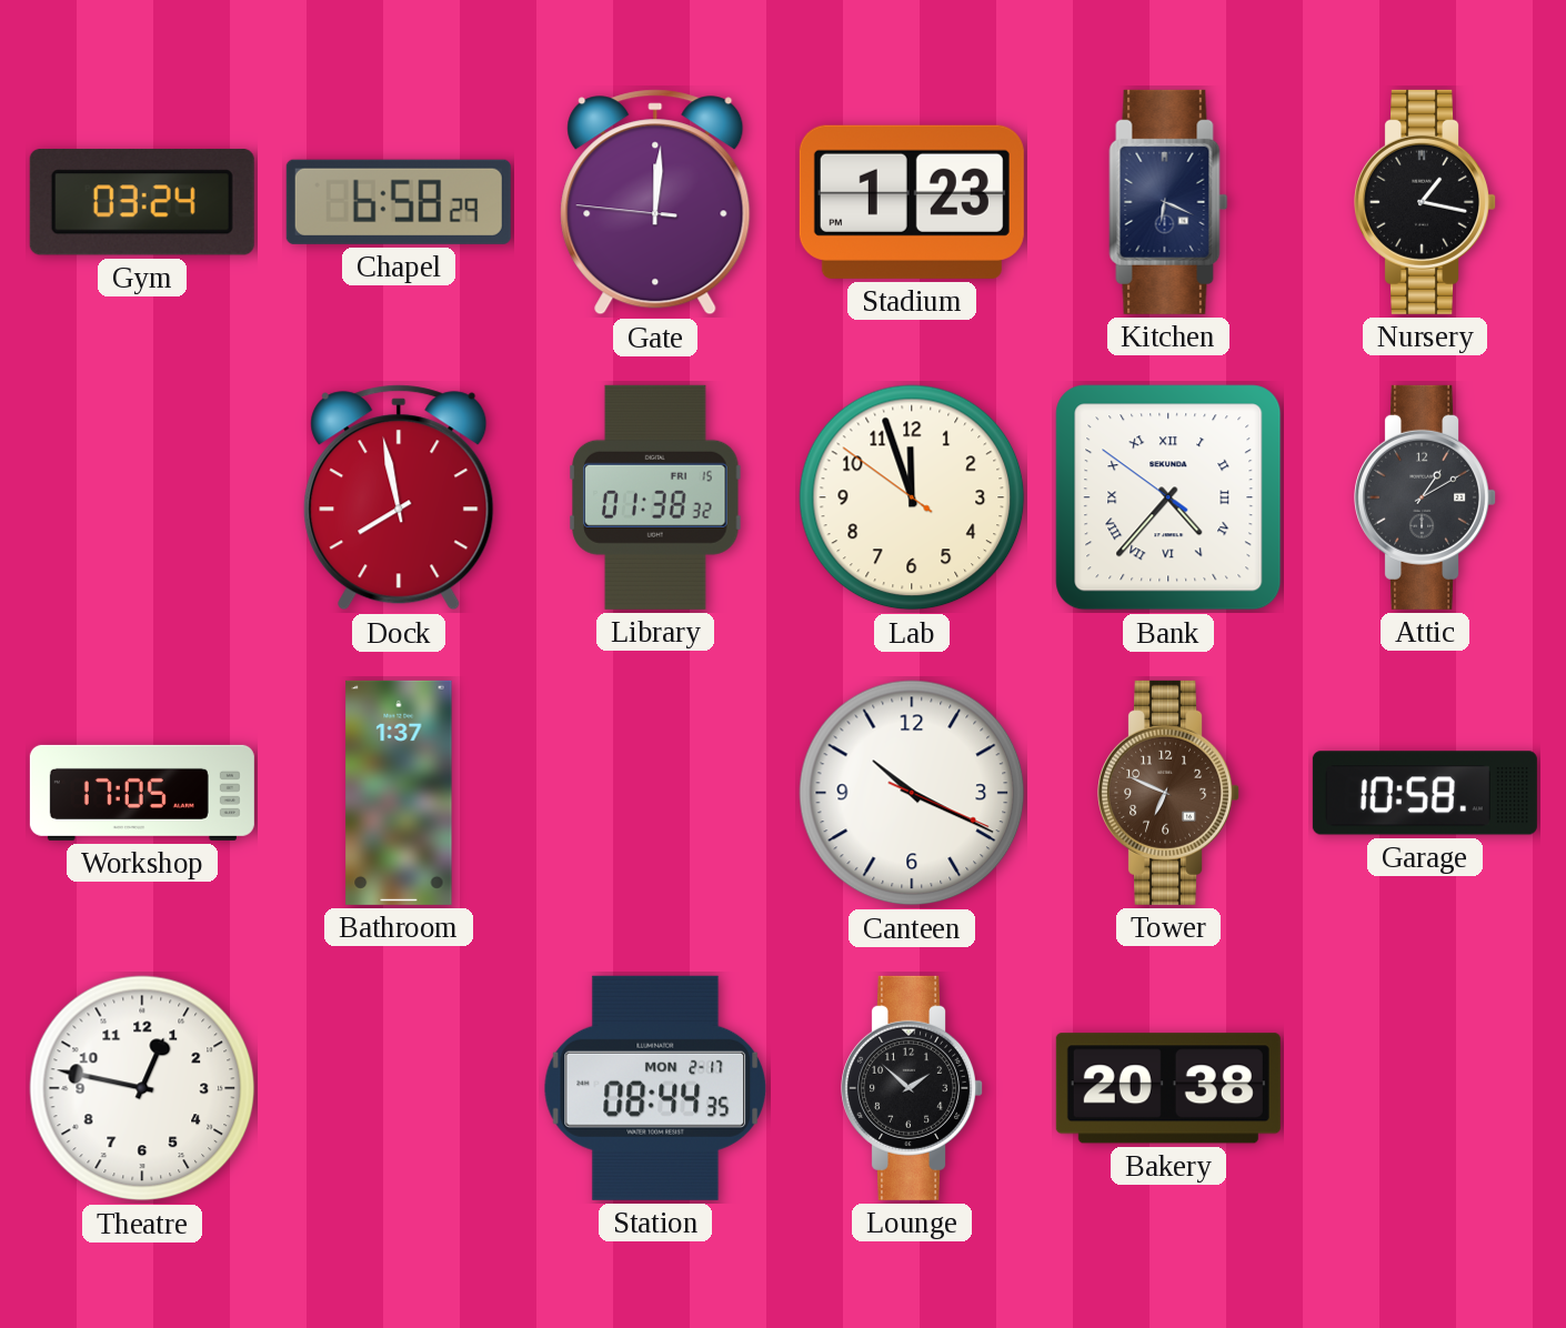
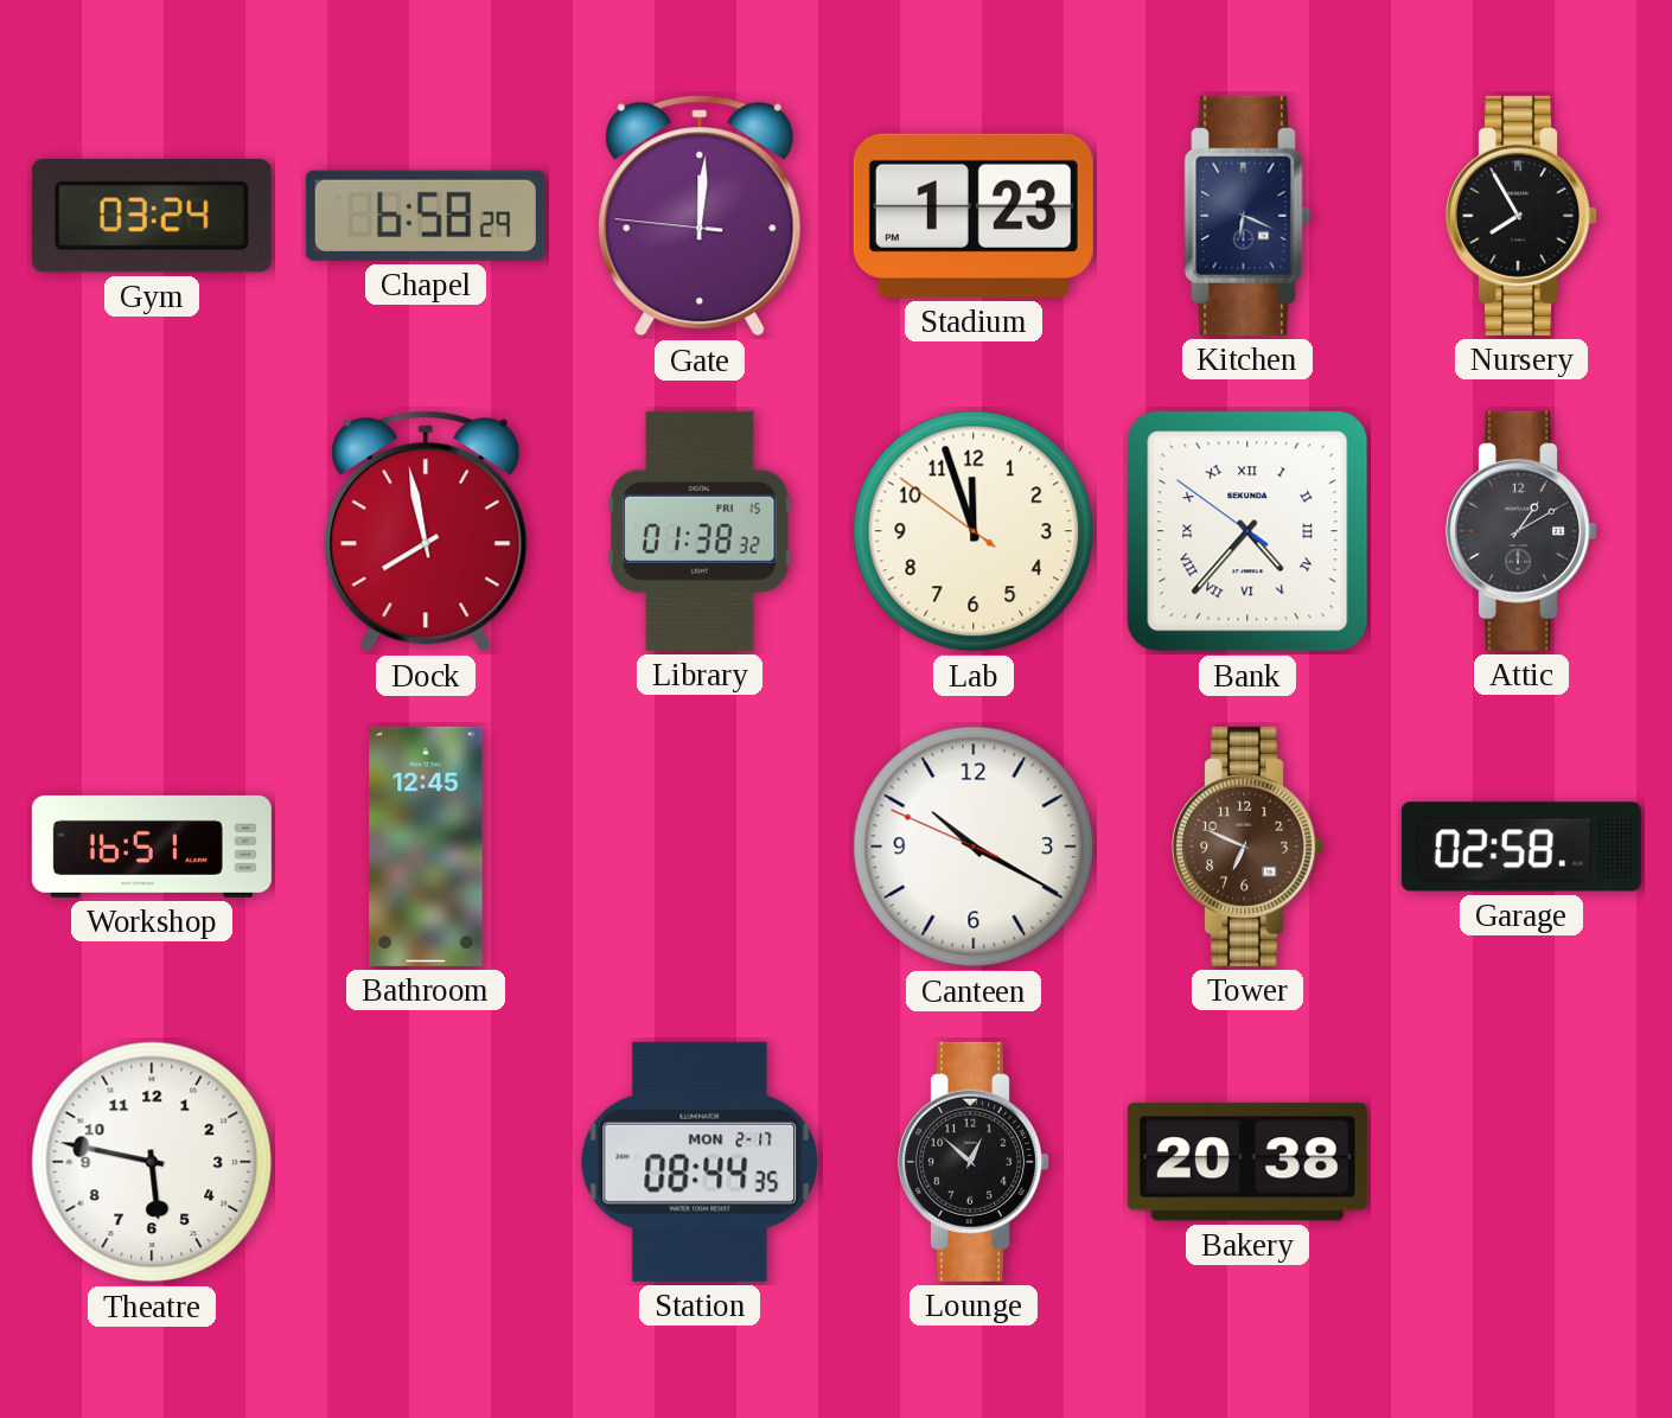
Nursery: 1:17 -> 7:55 (1523, 216)
Workshop: 17:05 -> 16:51 (152, 847)
Bathroom: 1:37 -> 12:45 (426, 847)
Canteen: 10:19:19 -> 10:19:49 (974, 847)
Garage: 10:58 -> 02:58 (1521, 847)
Theatre: 12:47 -> 5:47 (152, 1162)
Lounge: 1:52 -> 12:52 (975, 1162)
